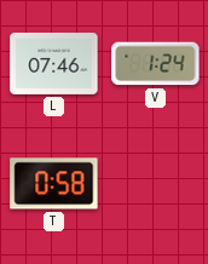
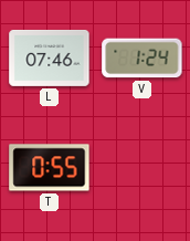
T: 0:58 -> 0:55 (50, 168)
